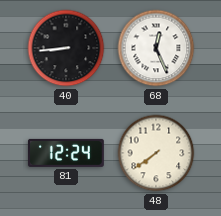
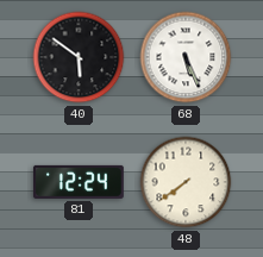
40: 8:44 -> 5:51 (79, 57)
68: 12:26 -> 5:26 (186, 57)
